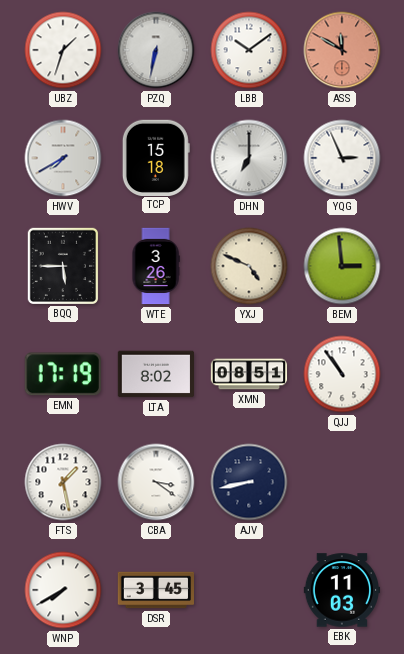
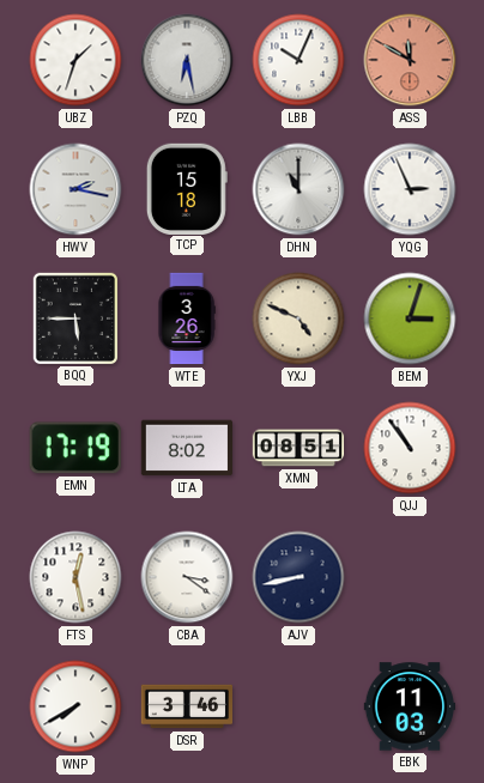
PZQ: 6:32 -> 6:28 (187, 60)
LBB: 10:09 -> 10:04 (298, 60)
HWV: 7:40 -> 2:17 (75, 189)
DHN: 7:00 -> 11:00 (298, 189)
BEM: 2:59 -> 3:03 (410, 318)
FTS: 1:28 -> 12:28 (75, 577)
DSR: 3:45 -> 3:46 (186, 706)
